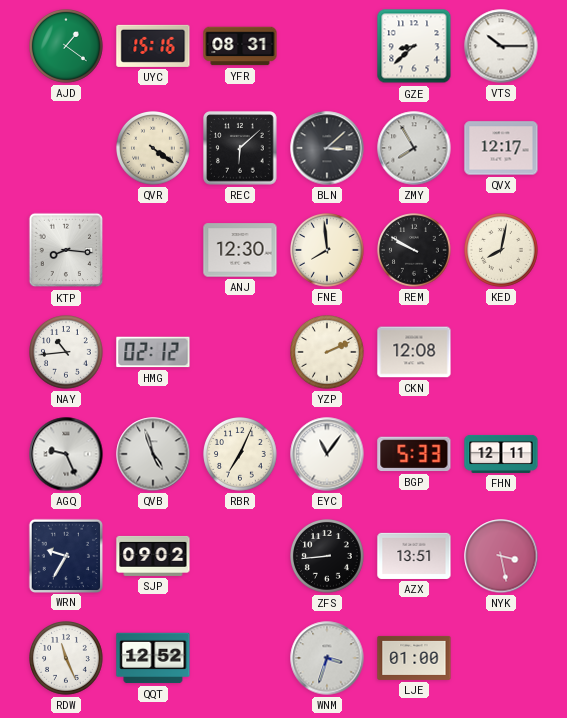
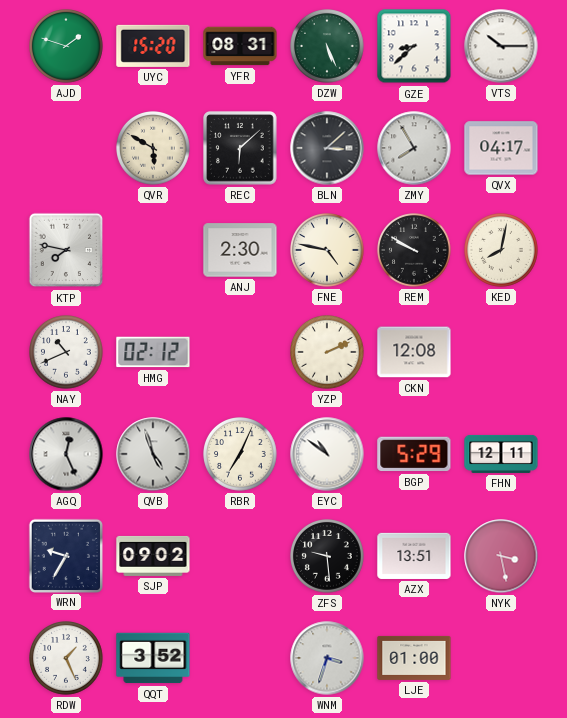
AJD: 1:21 -> 1:48 (67, 47)
UYC: 15:16 -> 15:20 (153, 46)
DZW: none -> 5:26 (328, 47)
QVR: 4:21 -> 5:50 (154, 149)
QVX: 12:17 -> 04:17 (501, 148)
KTP: 8:16 -> 7:47 (66, 250)
ANJ: 12:30 -> 2:30 (240, 250)
FNE: 7:59 -> 4:47 (328, 251)
NAY: 10:44 -> 10:41 (67, 353)
AGQ: 9:26 -> 12:26 (66, 454)
EYC: 11:06 -> 10:51 (327, 454)
BGP: 5:33 -> 5:29 (414, 454)
ZFS: 8:44 -> 9:29 (328, 557)
RDW: 11:26 -> 1:26 (67, 659)
QQT: 12:52 -> 3:52 (153, 658)
